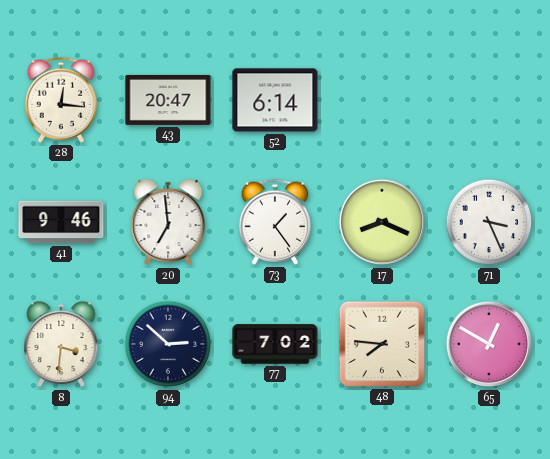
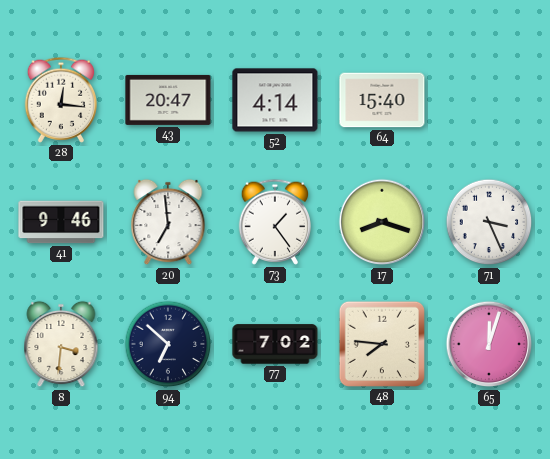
52: 6:14 -> 4:14 (275, 100)
64: none -> 15:40 (382, 100)
17: 8:19 -> 8:18 (382, 222)
94: 2:52 -> 6:52 (168, 344)
65: 12:50 -> 12:03 (489, 344)
